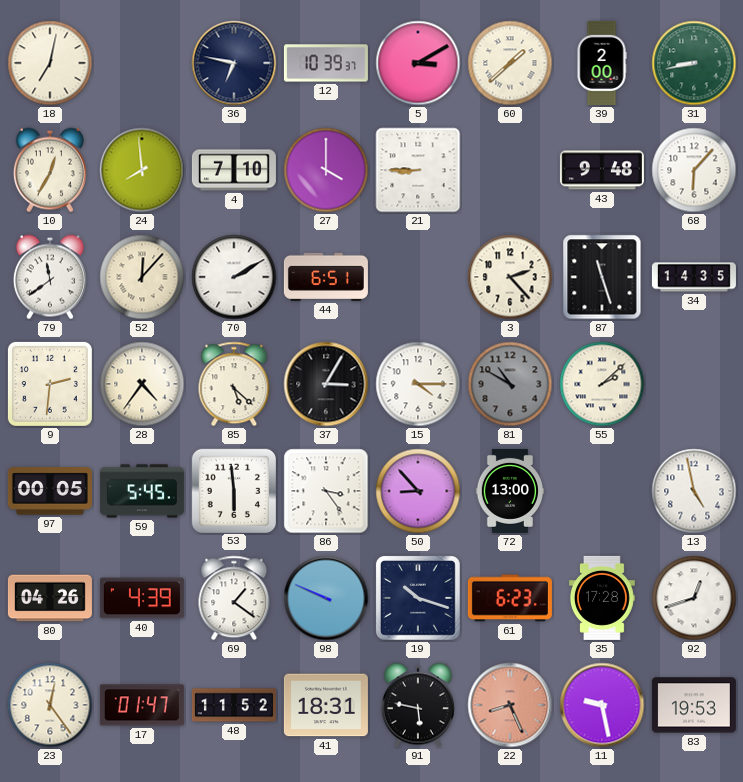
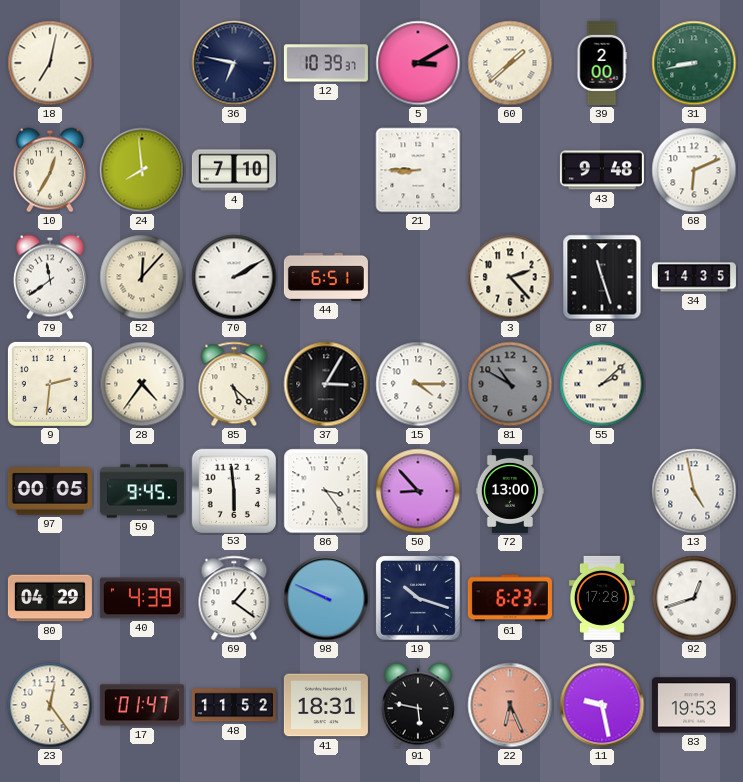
27: 4:00 -> none (326, 170)
68: 6:07 -> 6:11 (694, 170)
59: 5:45 -> 9:45 (142, 491)
80: 04:26 -> 04:29 (50, 598)
22: 8:26 -> 6:26 (510, 705)
